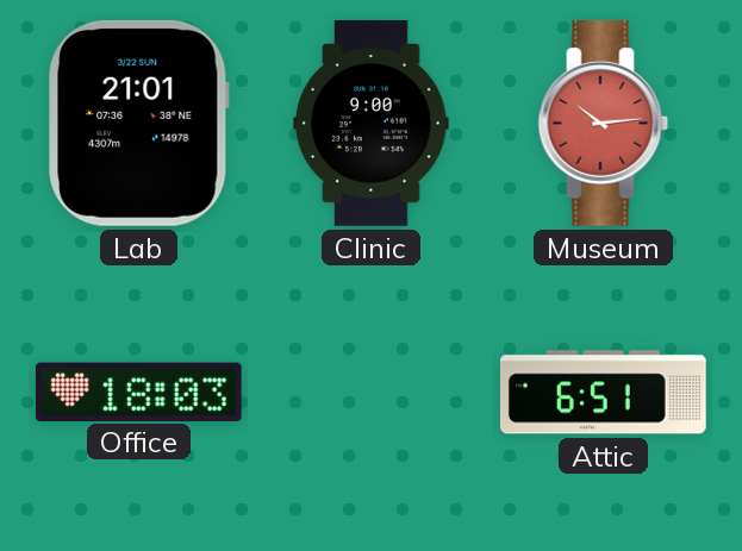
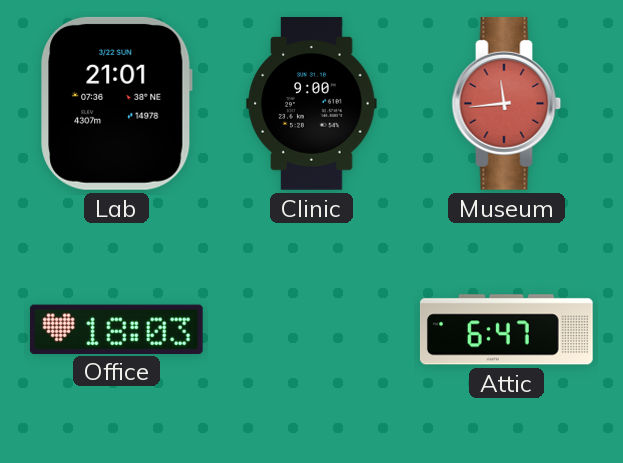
Museum: 10:14 -> 11:44 (507, 103)
Attic: 6:51 -> 6:47 (506, 330)
